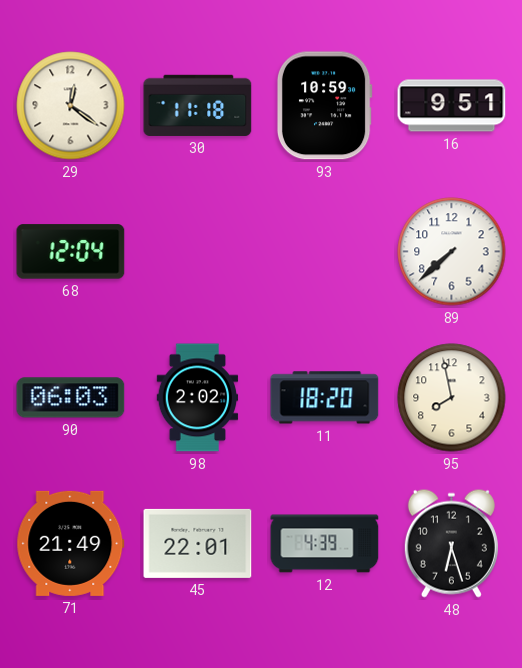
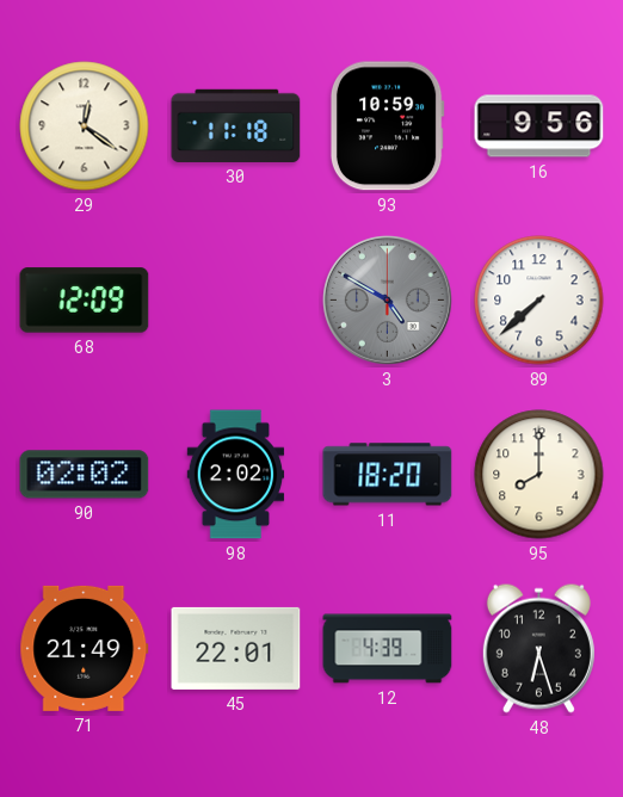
16: 9:51 -> 9:56 (539, 126)
68: 12:04 -> 12:09 (85, 301)
3: none -> 4:50 (387, 299)
90: 06:03 -> 02:02 (85, 475)
95: 7:58 -> 8:00 (539, 475)
